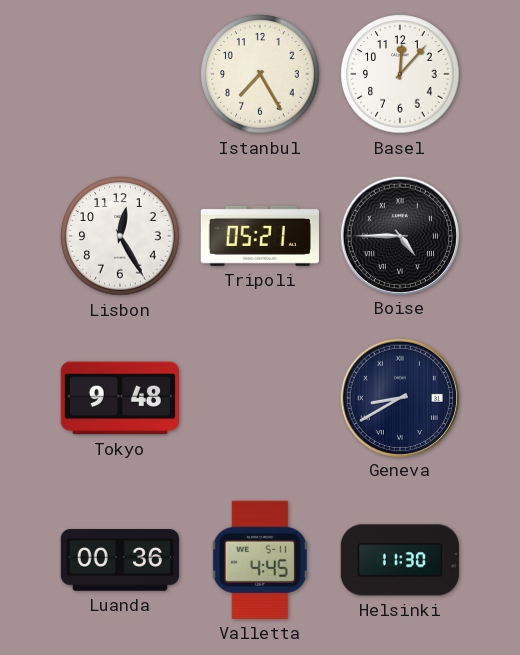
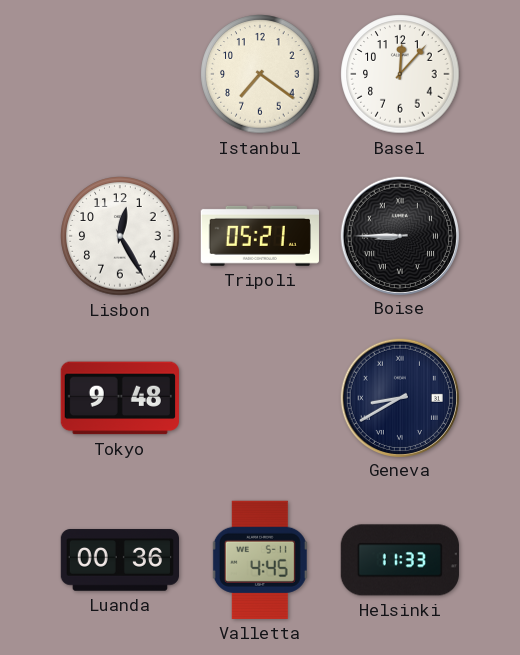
Istanbul: 7:25 -> 7:21 (260, 74)
Boise: 4:45 -> 8:45 (399, 235)
Helsinki: 11:30 -> 11:33 (400, 560)
